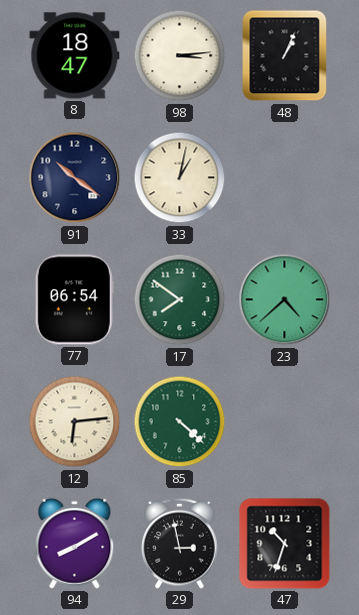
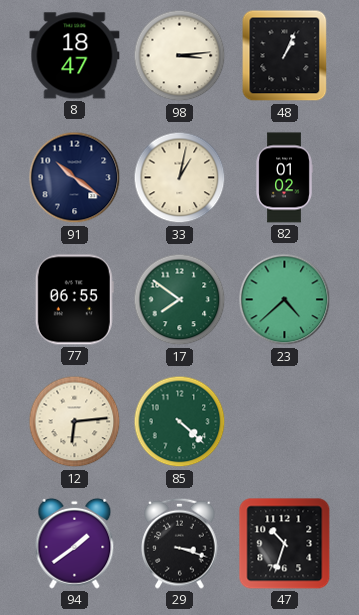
82: none -> 01:02 (284, 178)
77: 06:54 -> 06:55 (74, 300)
94: 8:10 -> 1:39 (75, 543)
29: 2:58 -> 3:18 (180, 543)
